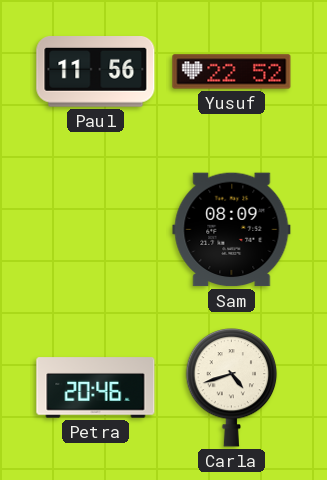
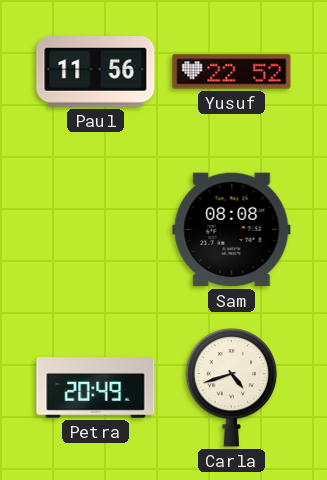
Sam: 08:09 -> 08:08 (232, 230)
Petra: 20:46 -> 20:49 (96, 388)
